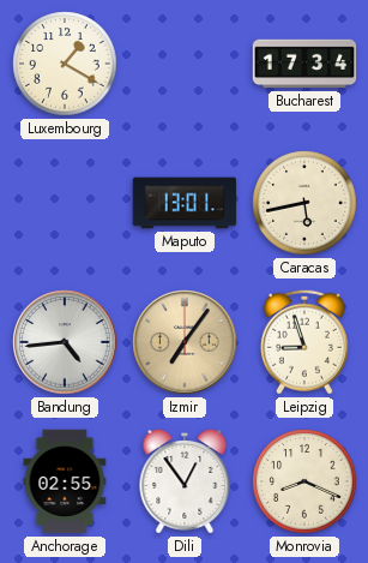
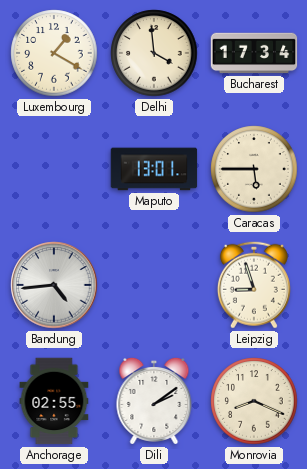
Delhi: none -> 3:59 (154, 53)
Caracas: 5:43 -> 5:45 (254, 169)
Izmir: 7:06 -> none (185, 342)
Dili: 12:54 -> 2:09 (154, 401)
